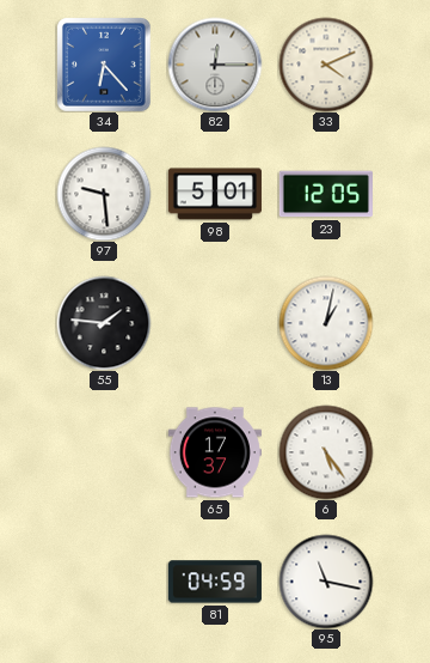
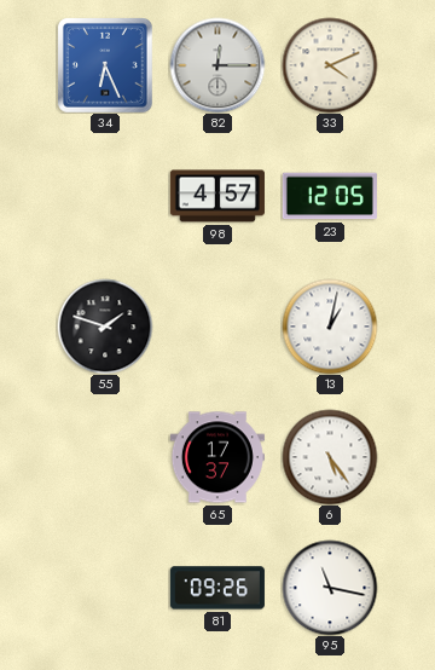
34: 6:23 -> 6:26 (105, 65)
97: 9:29 -> none (104, 194)
98: 5:01 -> 4:57 (217, 196)
55: 1:46 -> 1:48 (105, 327)
81: 04:59 -> 09:26 (217, 588)
